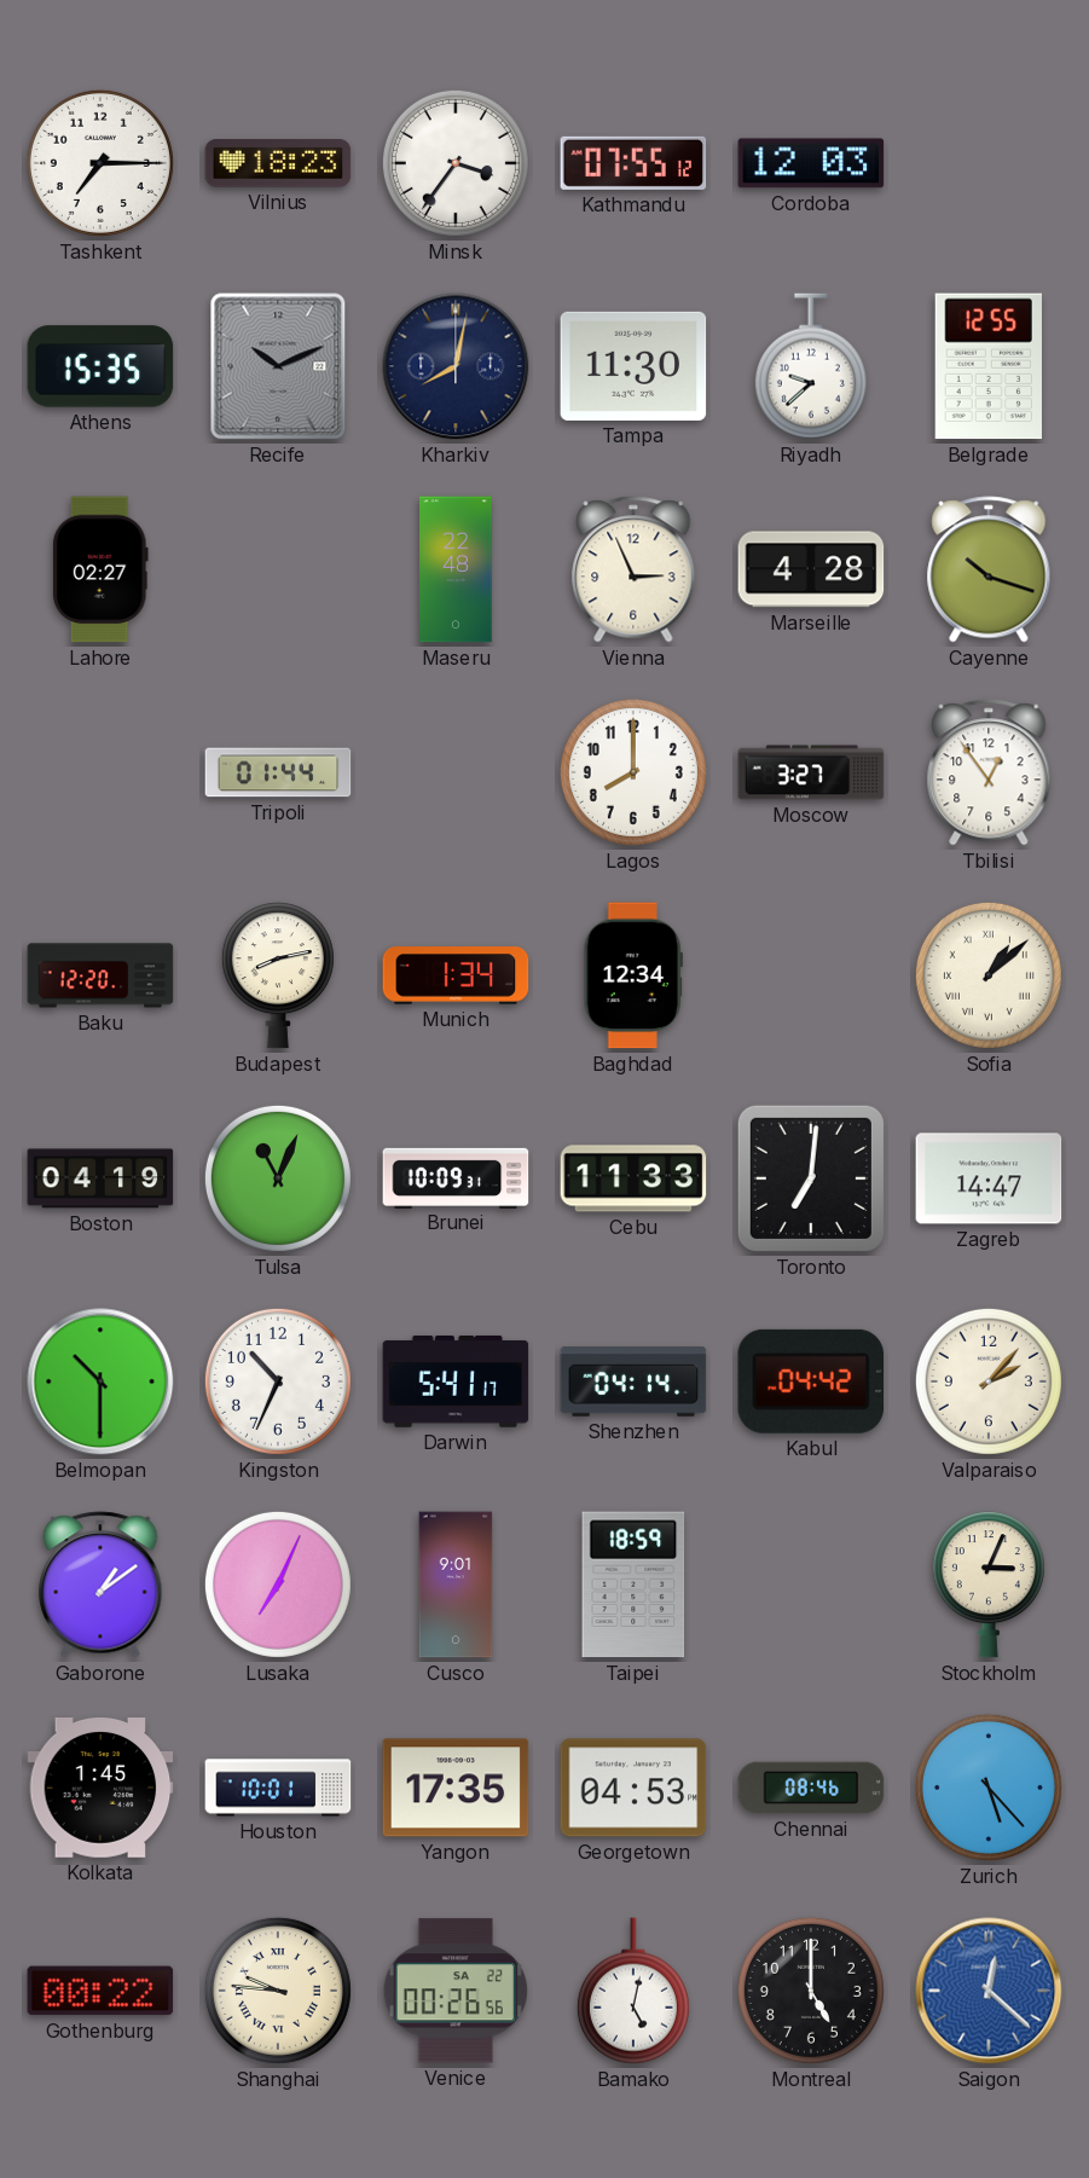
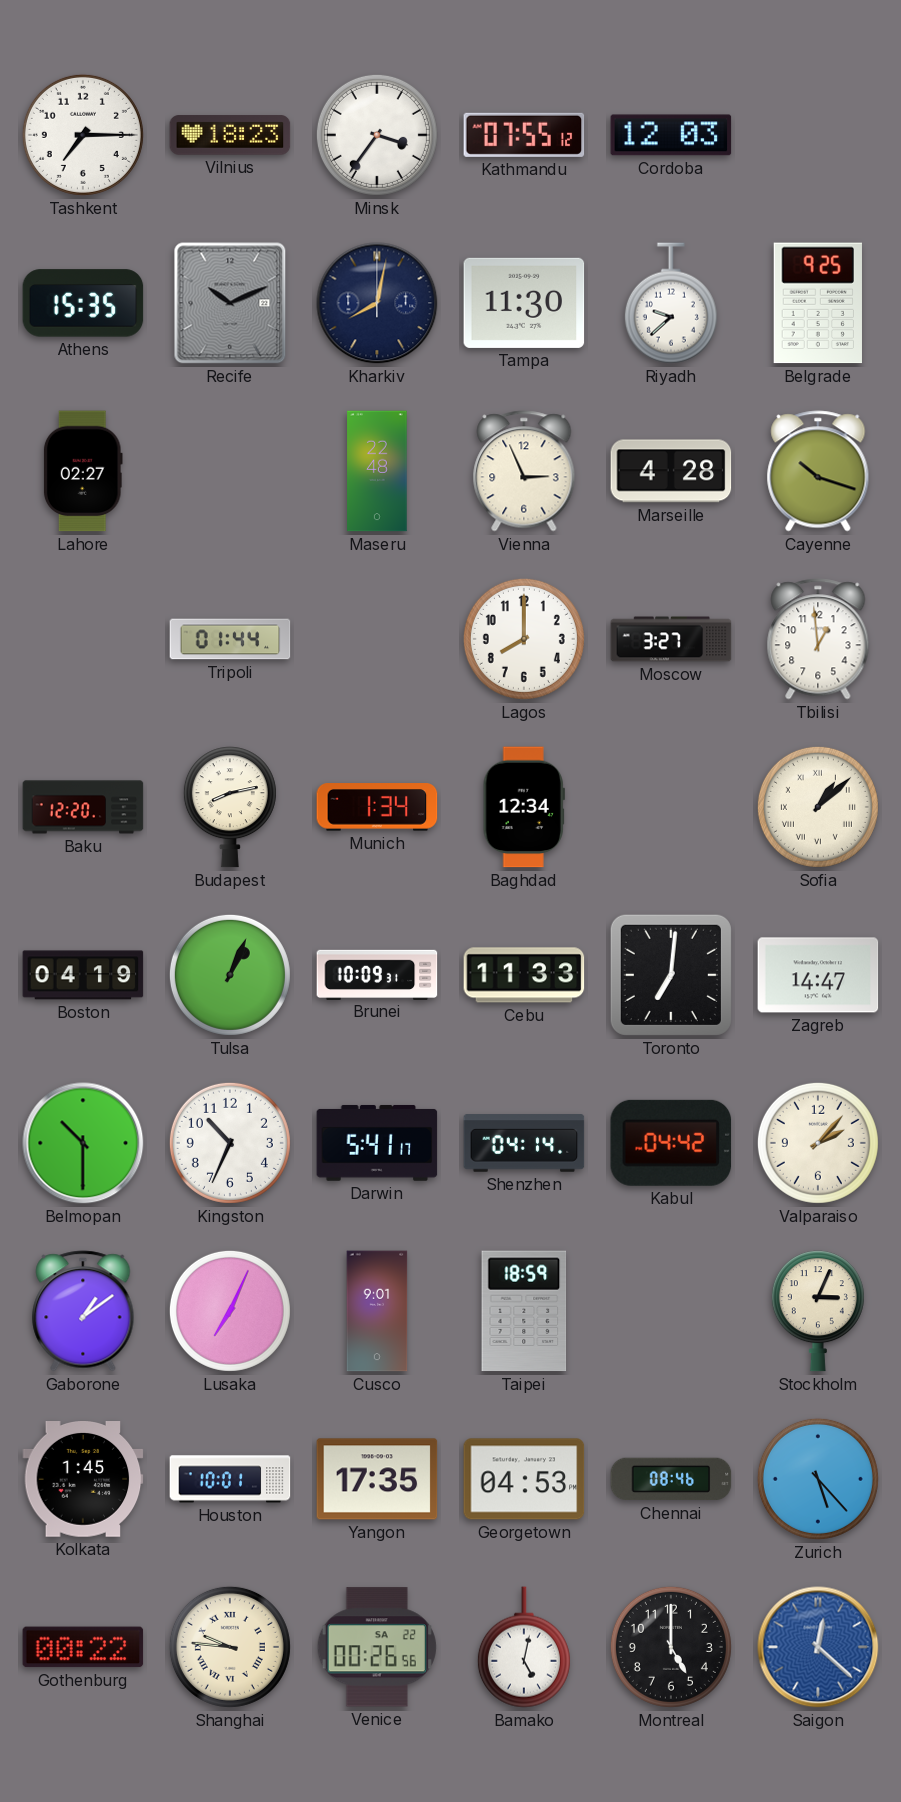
Belgrade: 12:55 -> 9:25 (818, 303)
Tbilisi: 12:54 -> 12:59 (818, 639)
Tulsa: 11:04 -> 1:04 (230, 975)
